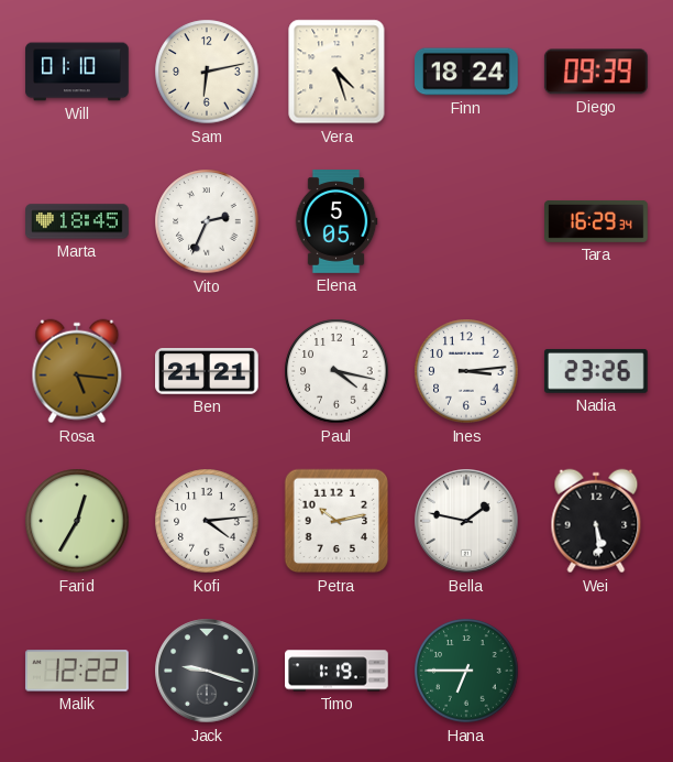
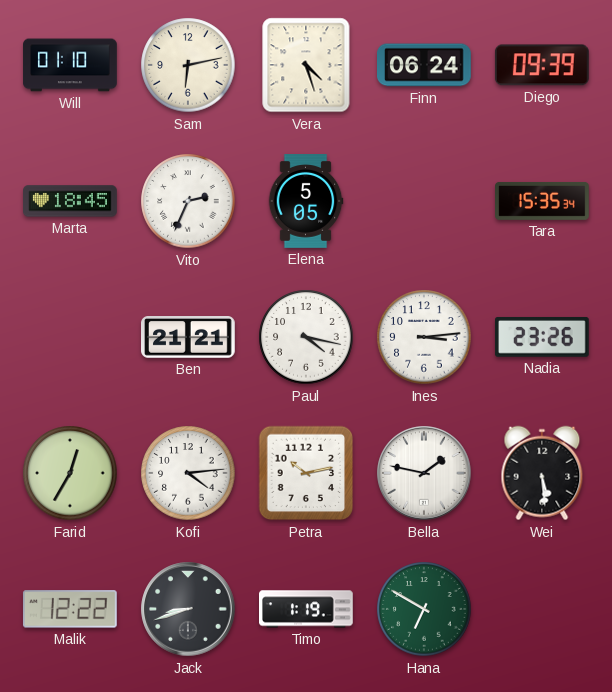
Finn: 18:24 -> 06:24 (425, 65)
Tara: 16:29 -> 15:35 (543, 201)
Rosa: 5:16 -> none (77, 371)
Jack: 9:18 -> 8:42 (188, 609)
Hana: 6:45 -> 6:50 (424, 609)
